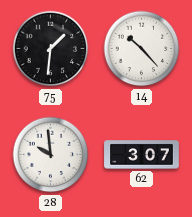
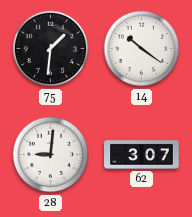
14: 10:23 -> 10:21 (142, 49)
28: 9:59 -> 9:01 (51, 155)
